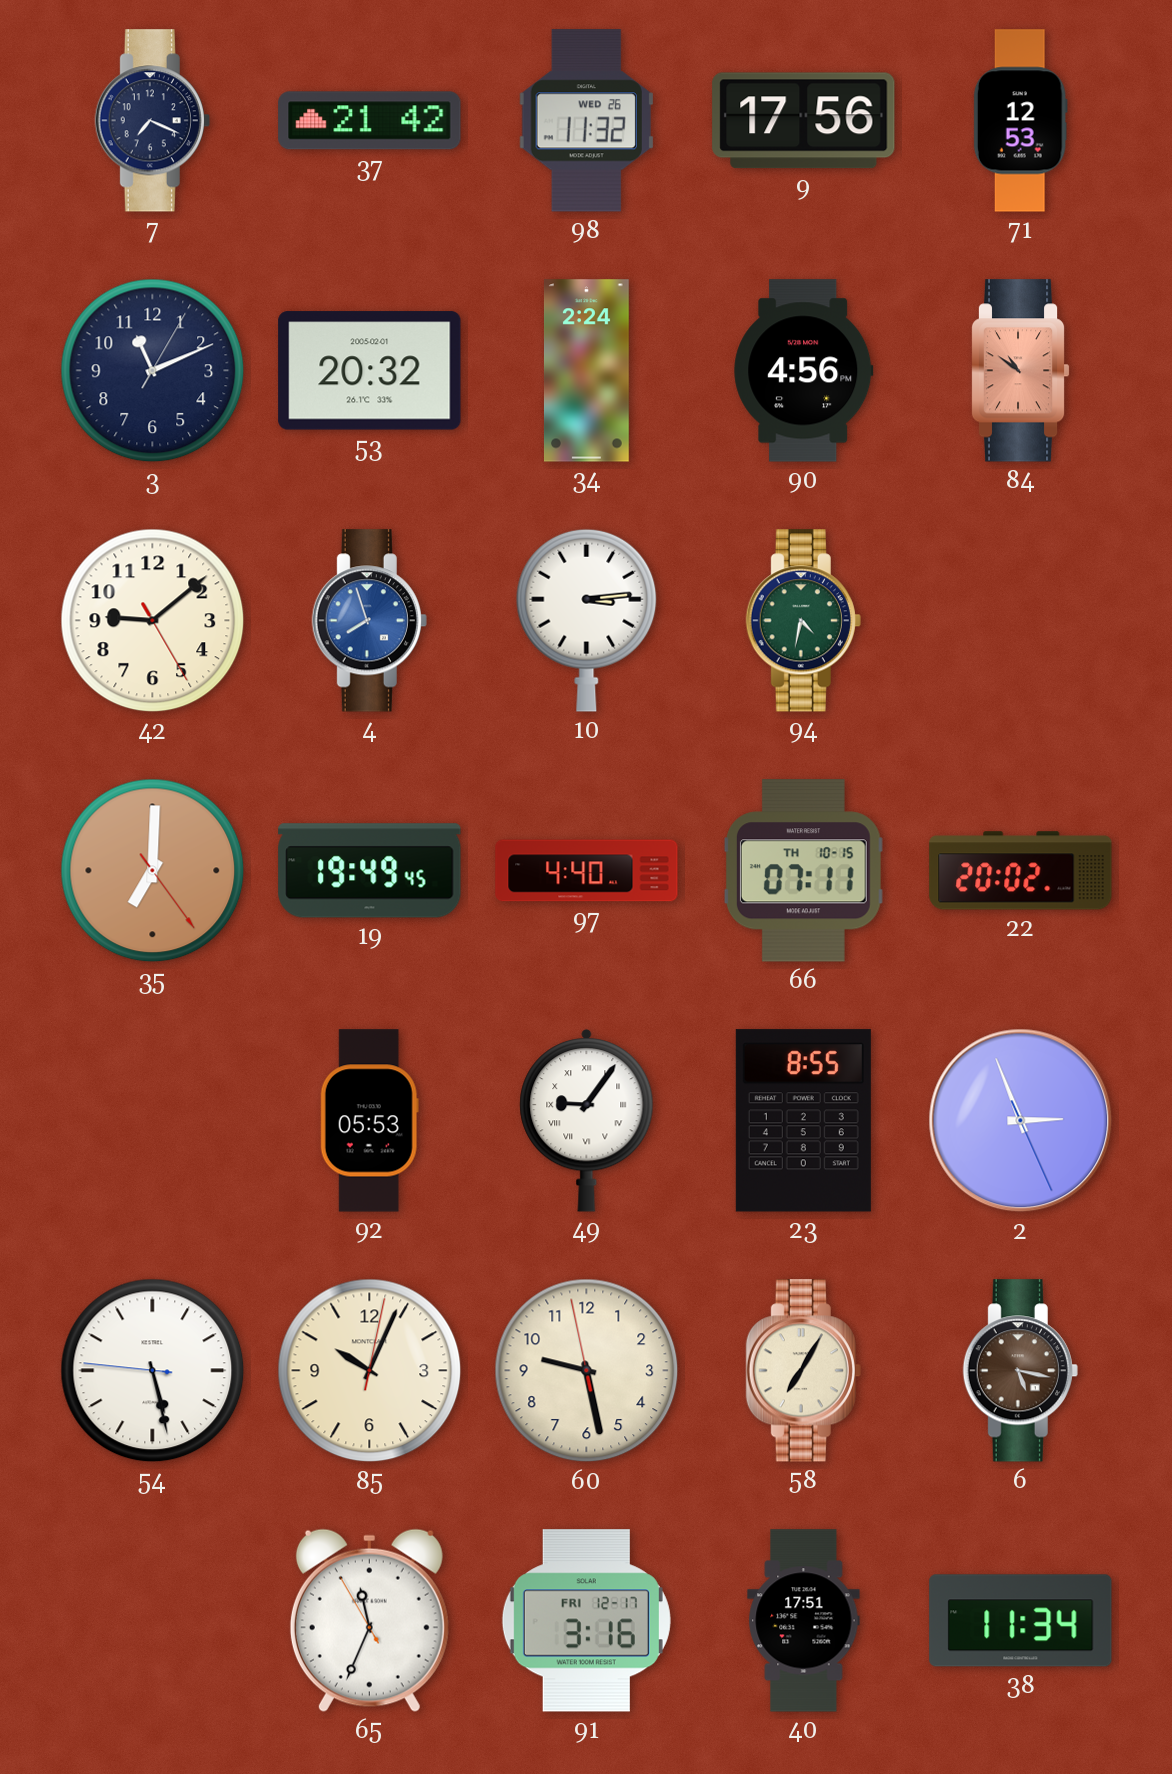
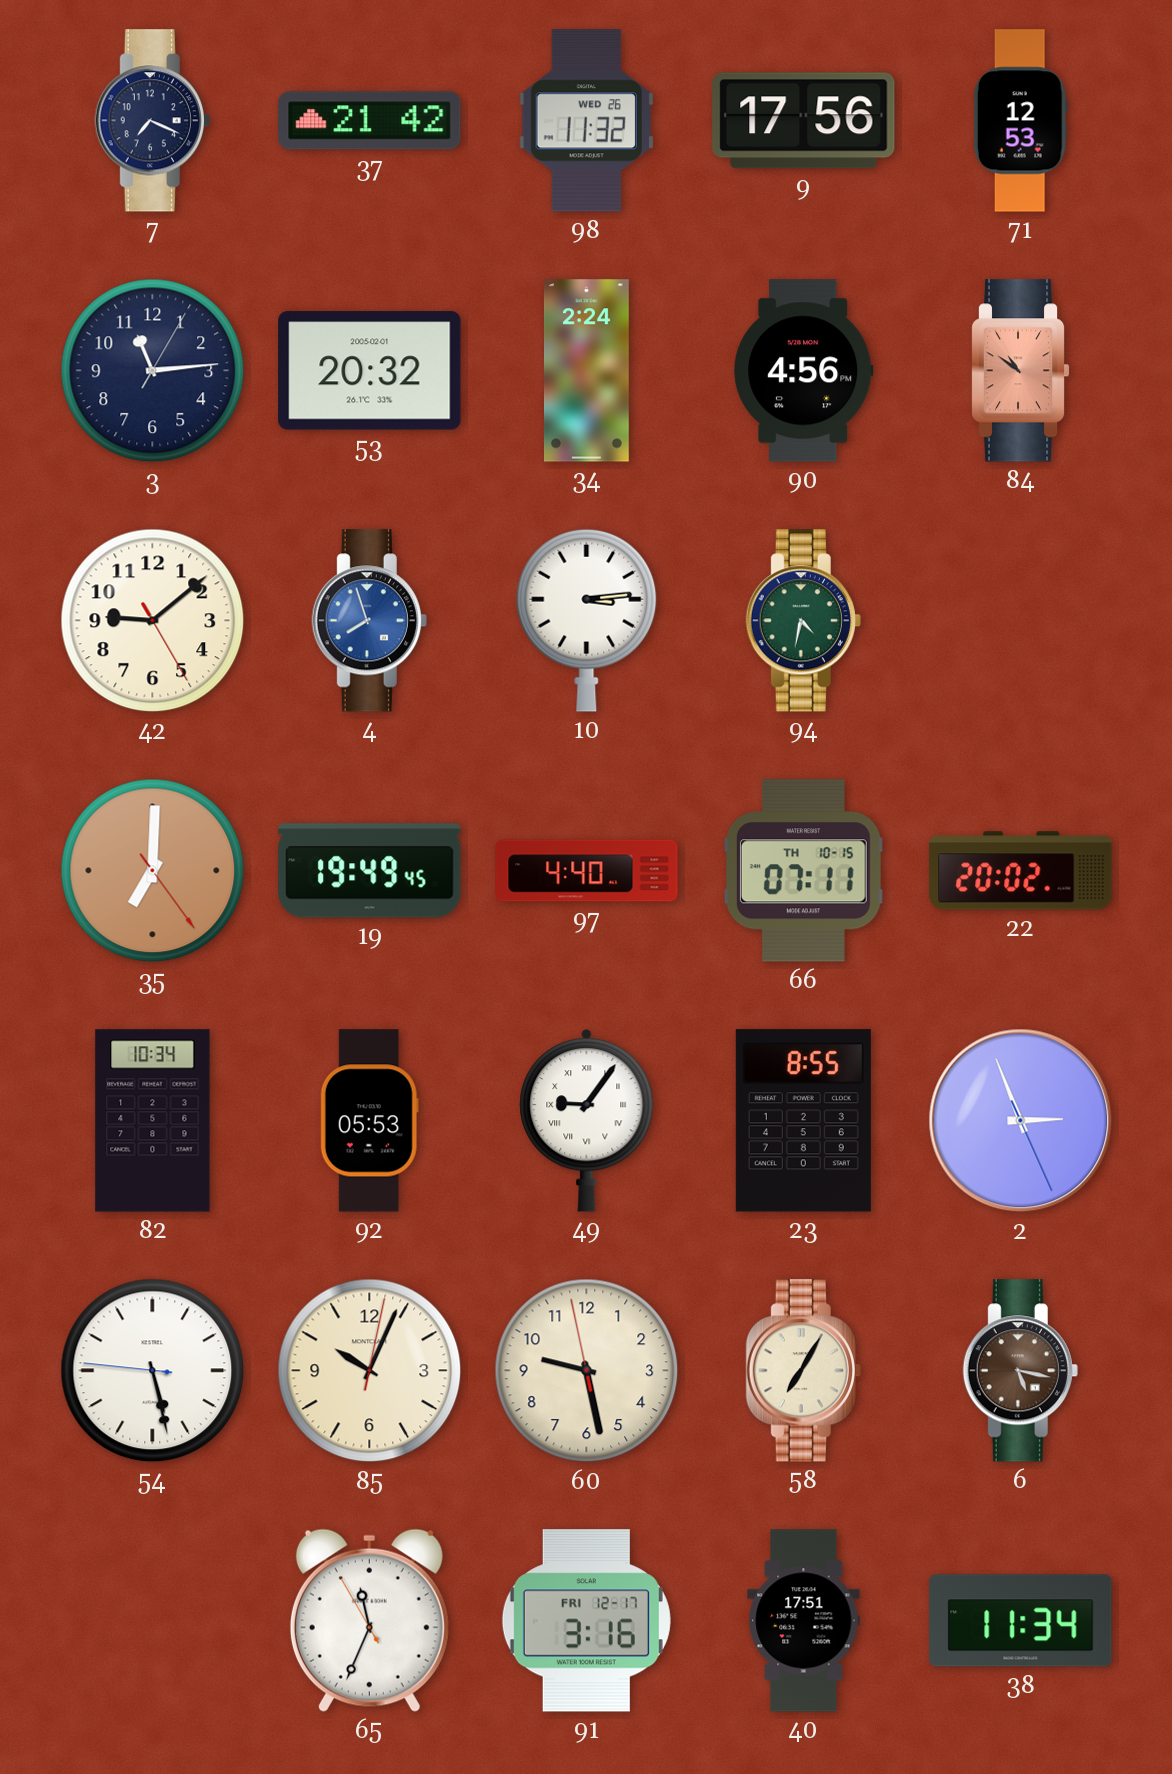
3: 11:11 -> 11:14 (153, 371)
82: none -> 10:34 (153, 1121)
